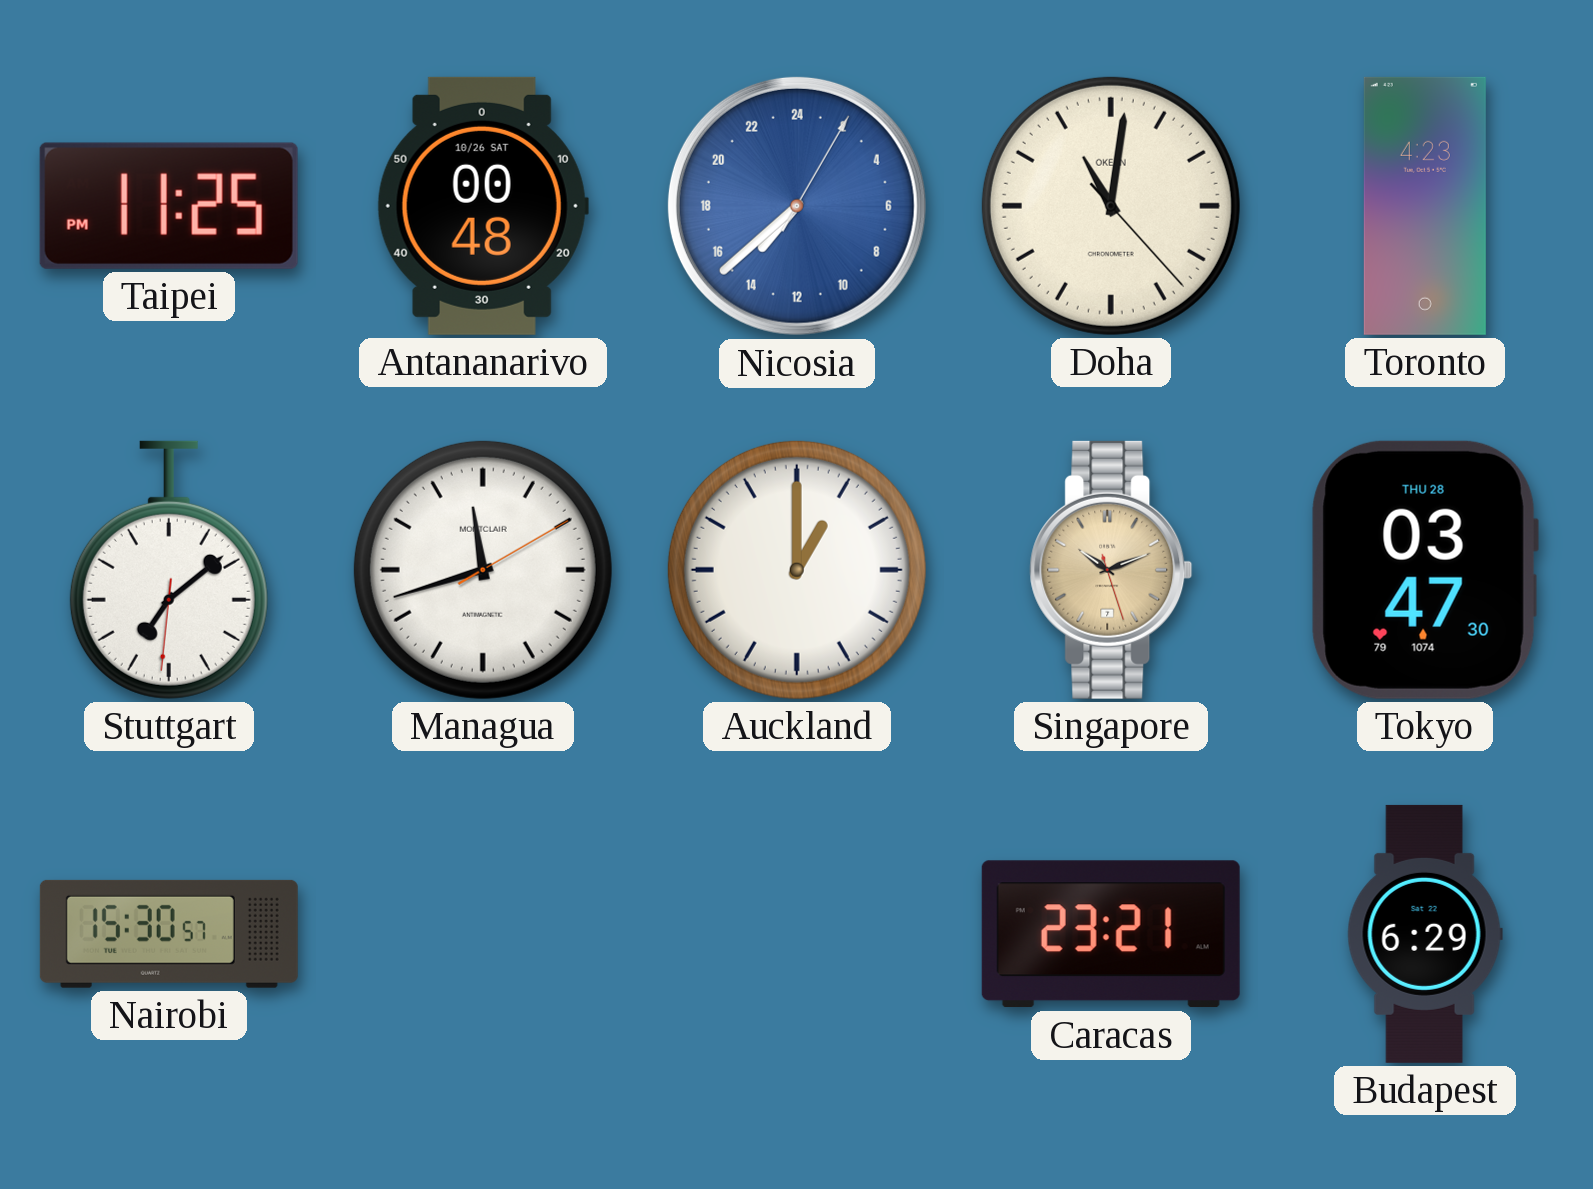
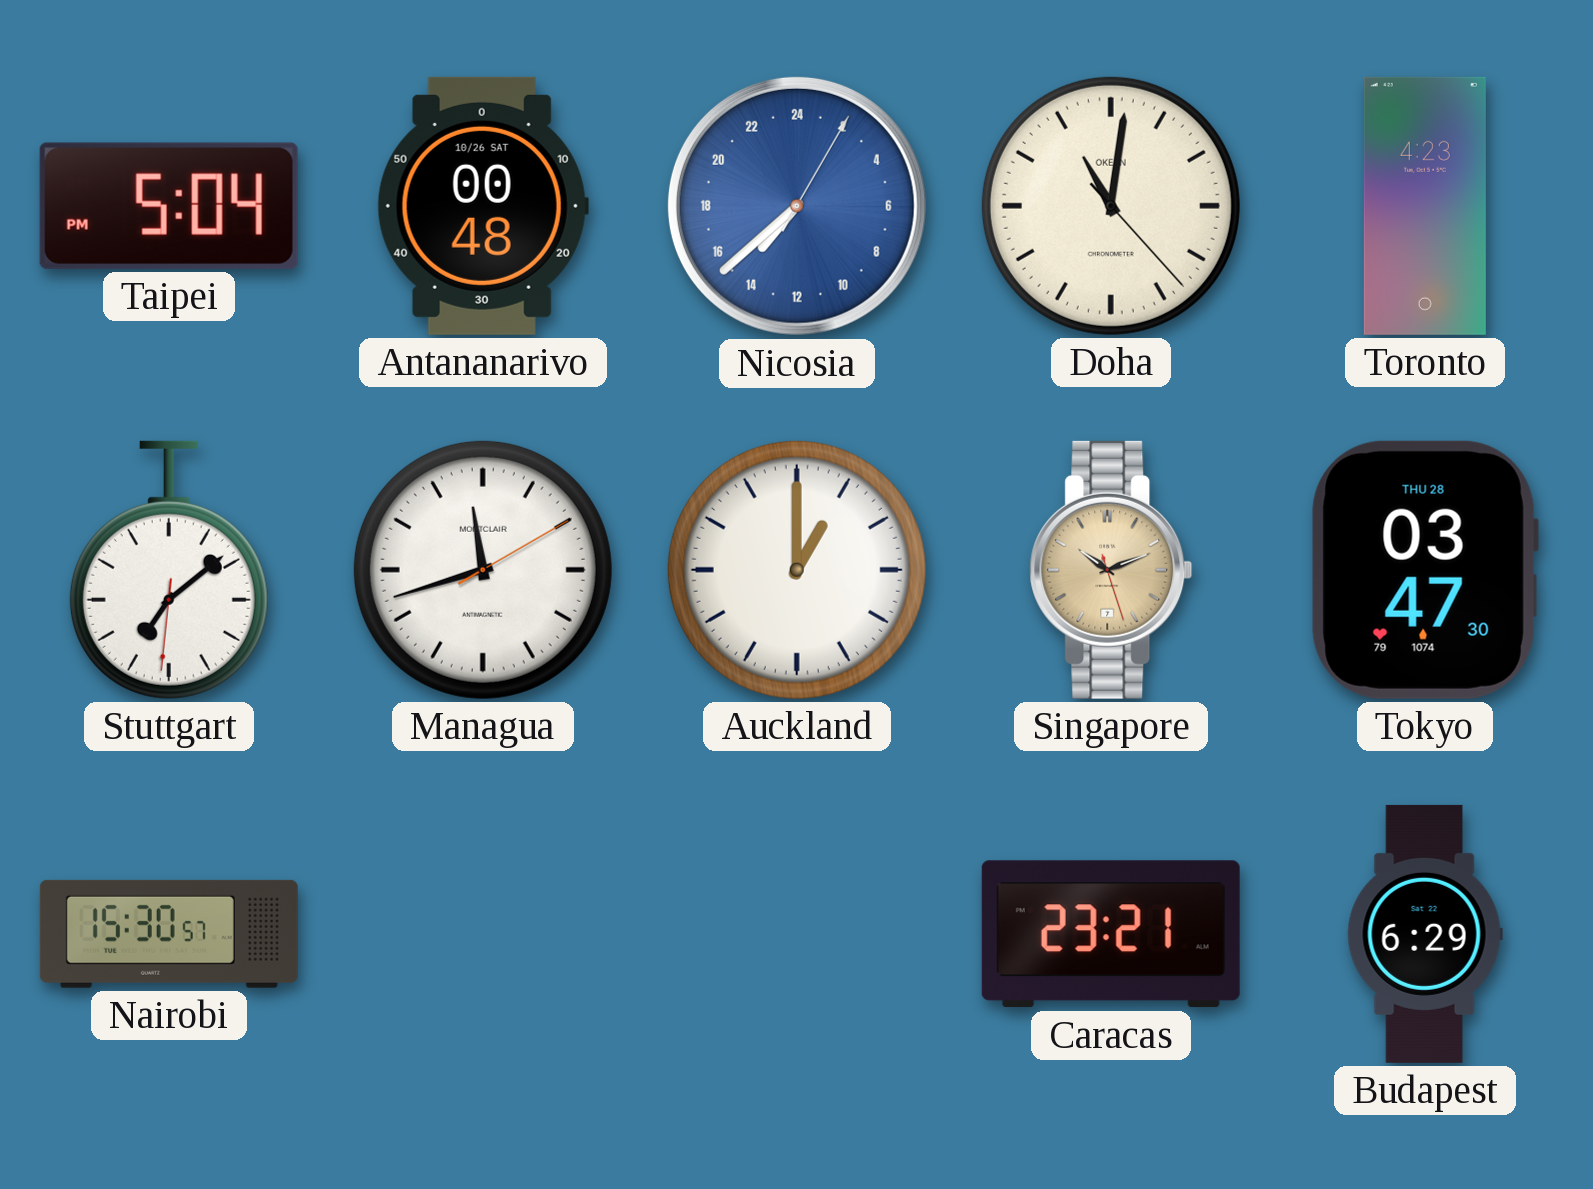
Taipei: 11:25 -> 5:04 (169, 206)
